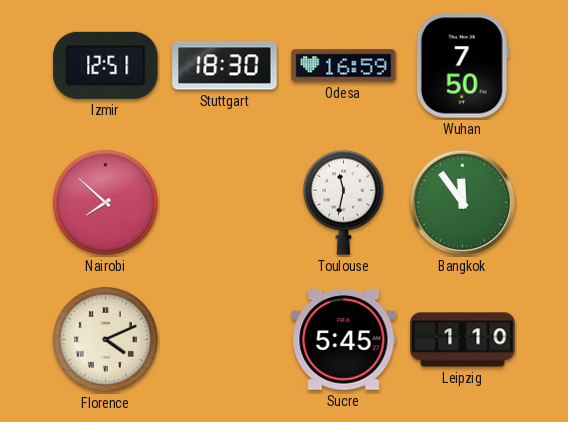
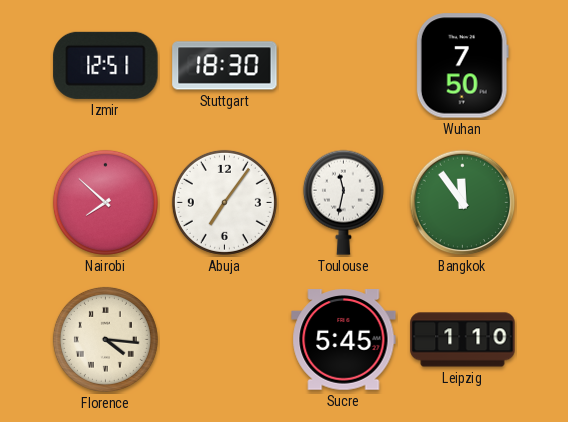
Odesa: 16:59 -> none (344, 66)
Abuja: none -> 7:06 (224, 202)
Florence: 4:11 -> 4:16 (105, 339)
